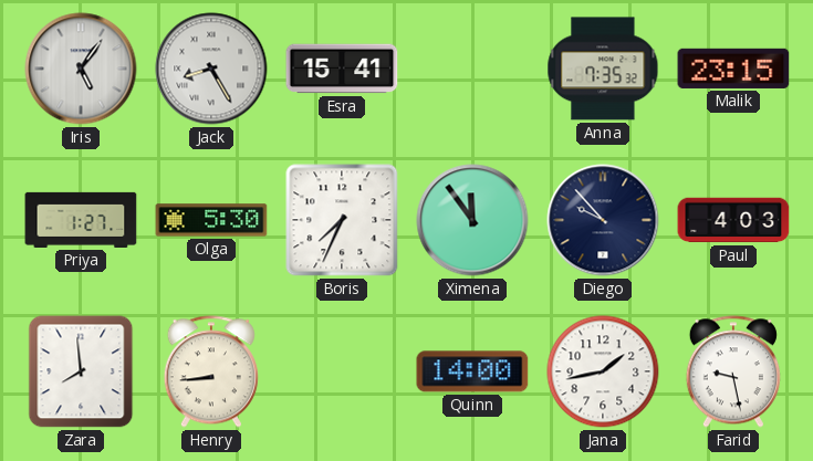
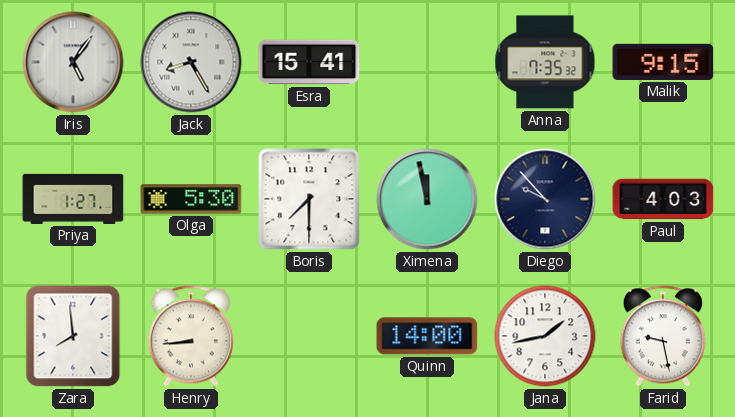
Malik: 23:15 -> 9:15 (663, 62)
Boris: 7:34 -> 7:30 (309, 199)
Ximena: 11:54 -> 11:58 (427, 199)
